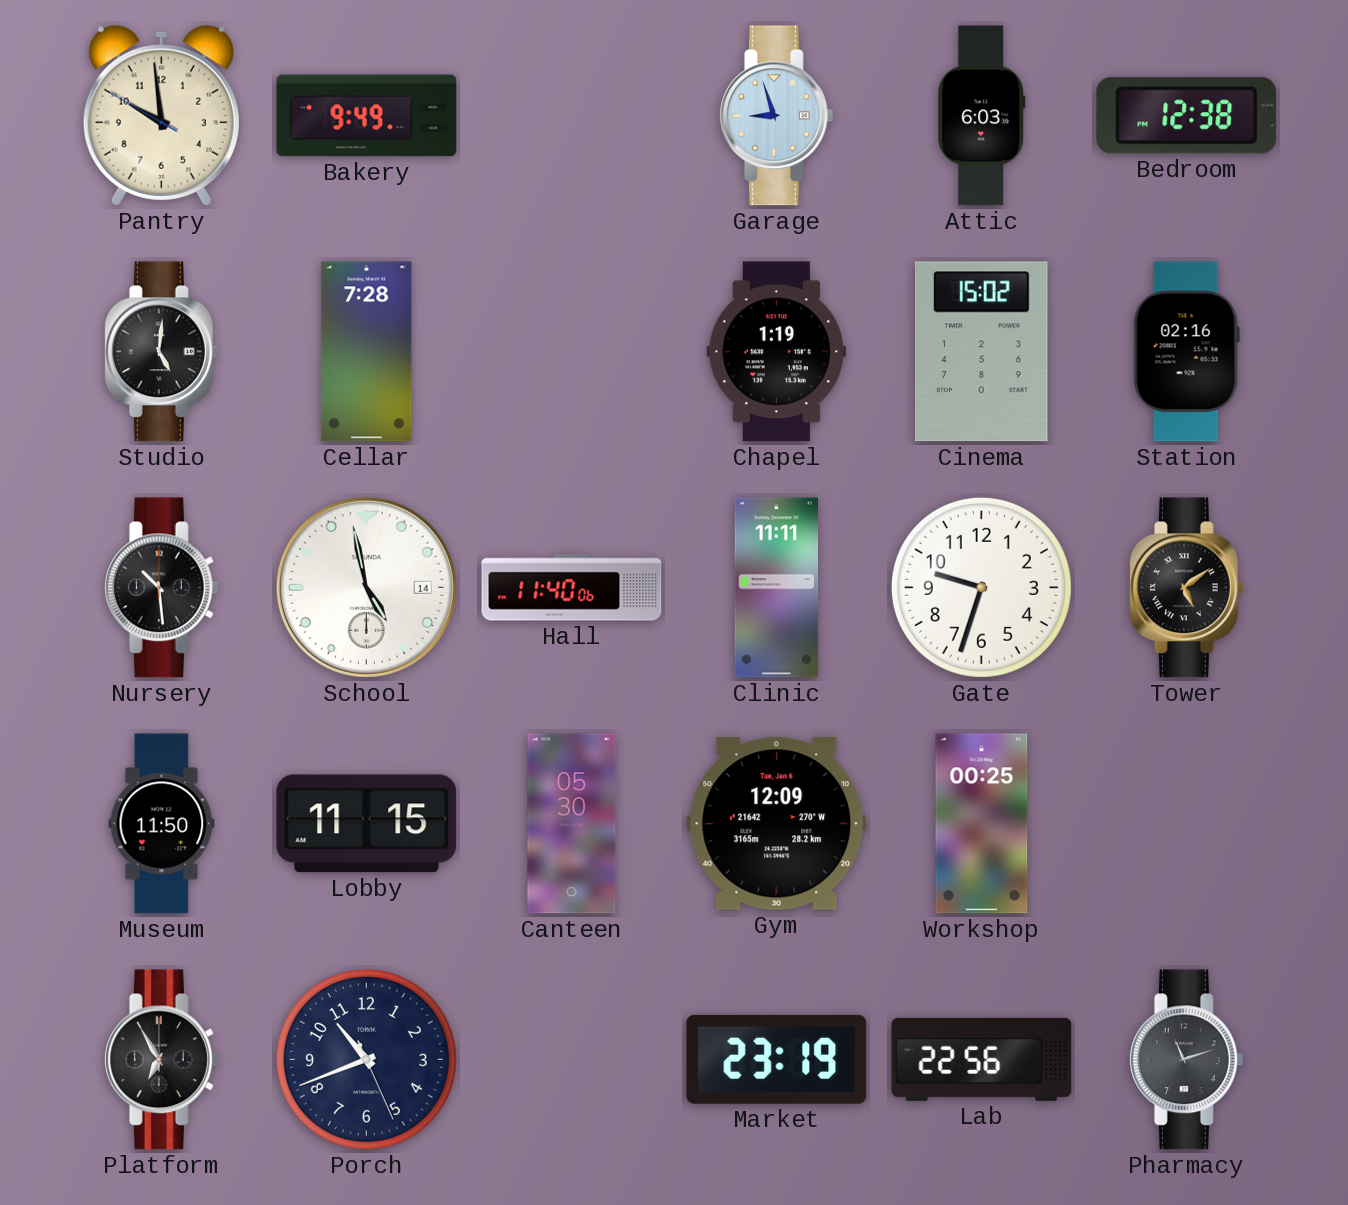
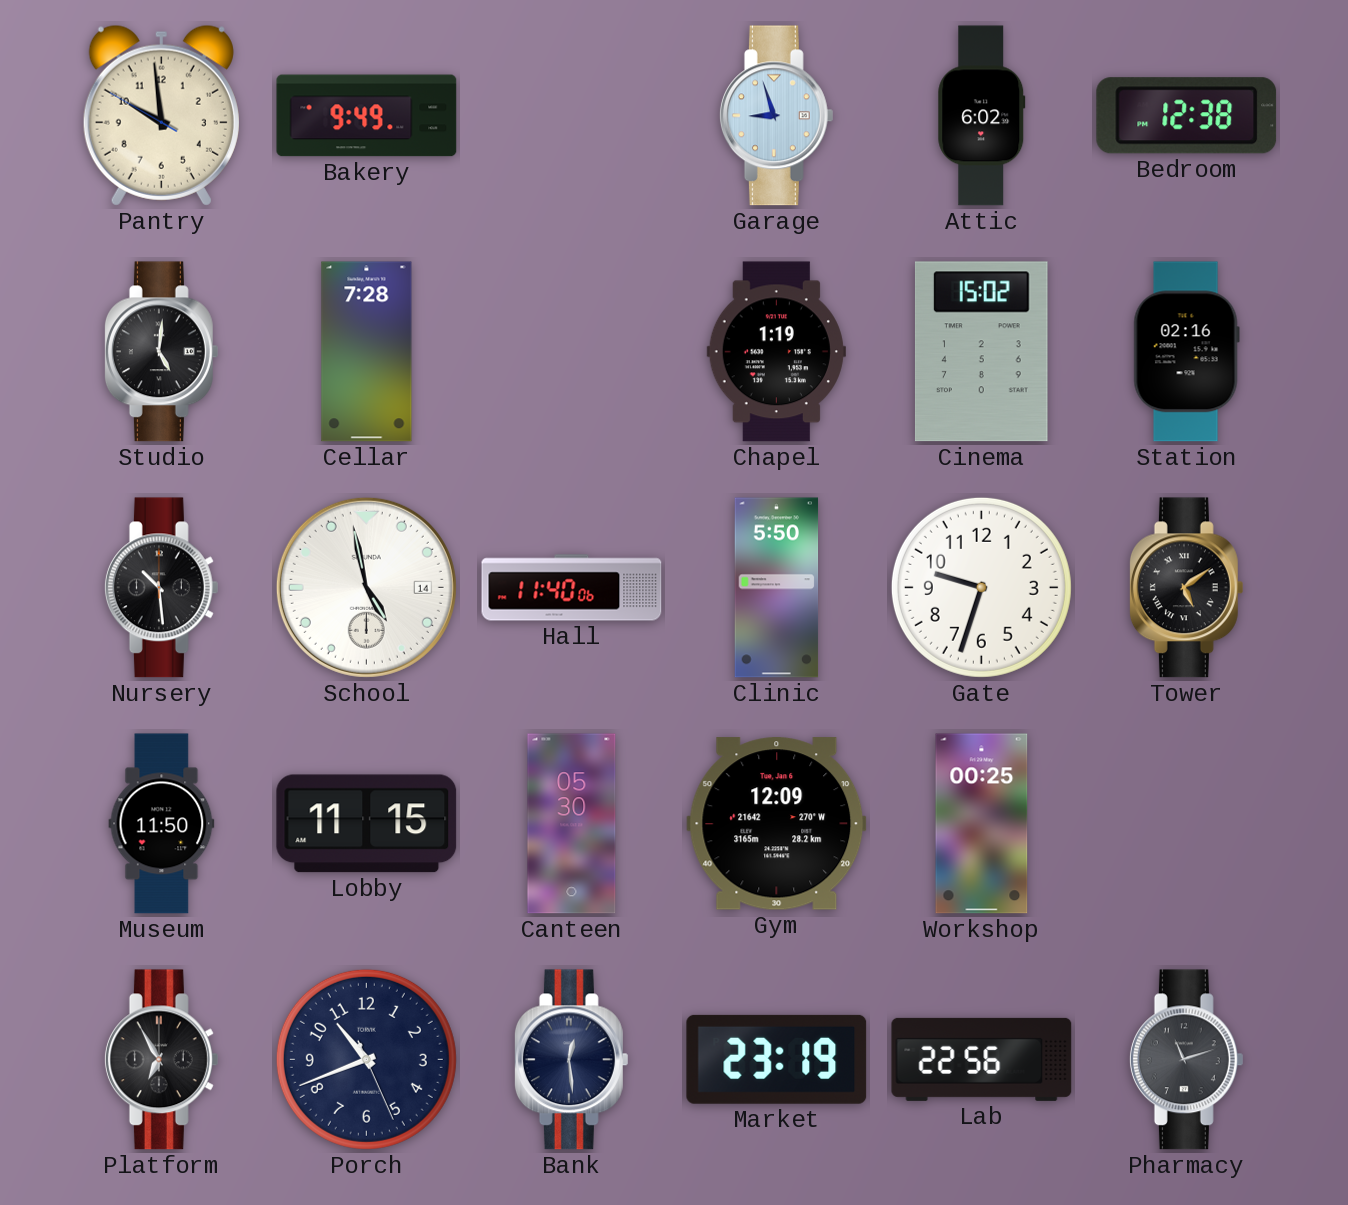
Attic: 6:03 -> 6:02 (982, 116)
Clinic: 11:11 -> 5:50 (777, 588)
Bank: none -> 12:29 (571, 1060)
